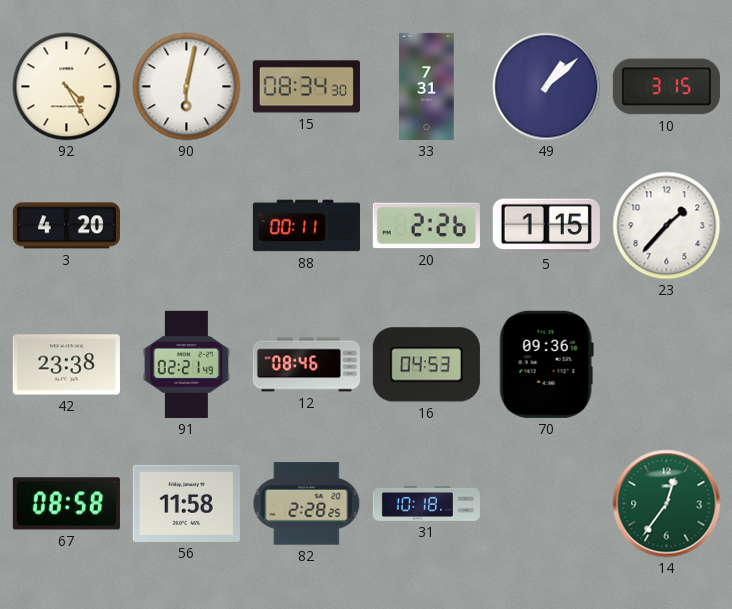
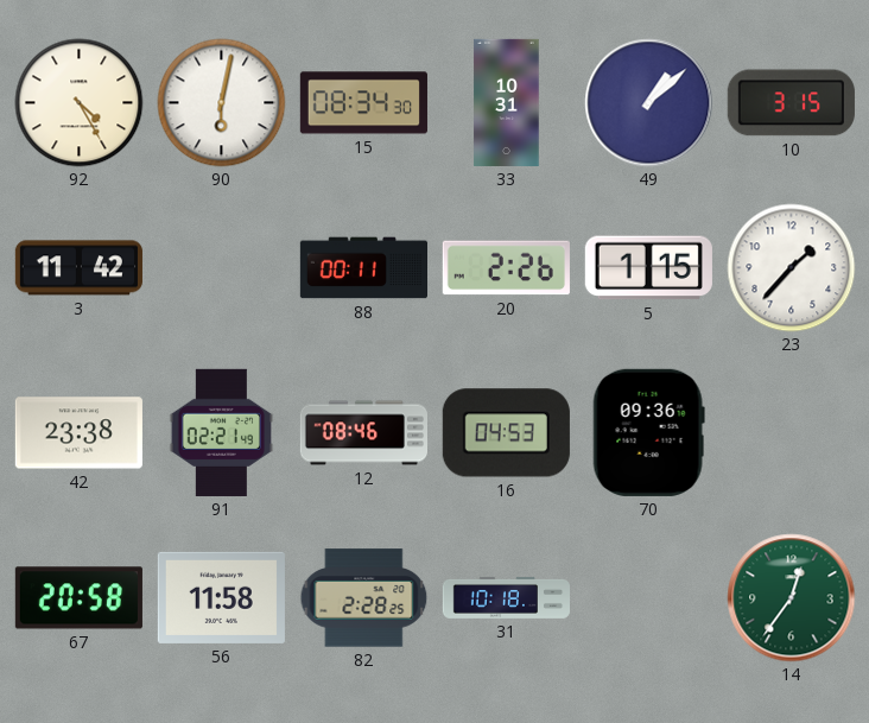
33: 7:31 -> 10:31 (507, 102)
3: 4:20 -> 11:42 (78, 268)
67: 08:58 -> 20:58 (78, 598)
